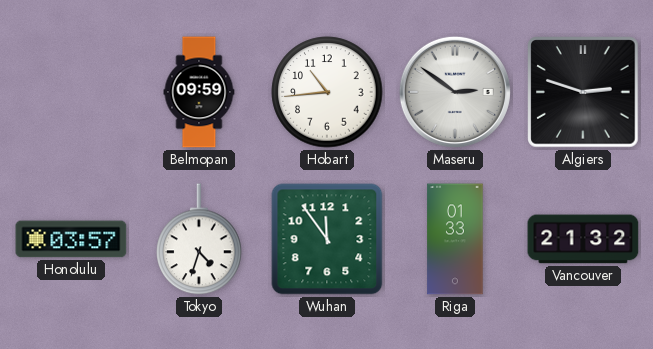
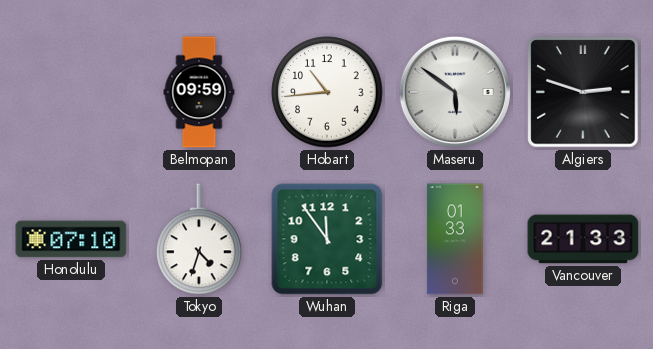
Maseru: 2:51 -> 5:51 (455, 92)
Honolulu: 03:57 -> 07:10 (71, 239)
Vancouver: 21:32 -> 21:33 (583, 239)
